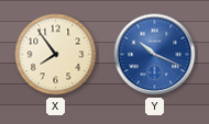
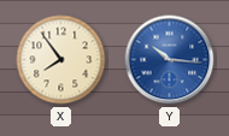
Y: 10:19 -> 10:16 (170, 60)
